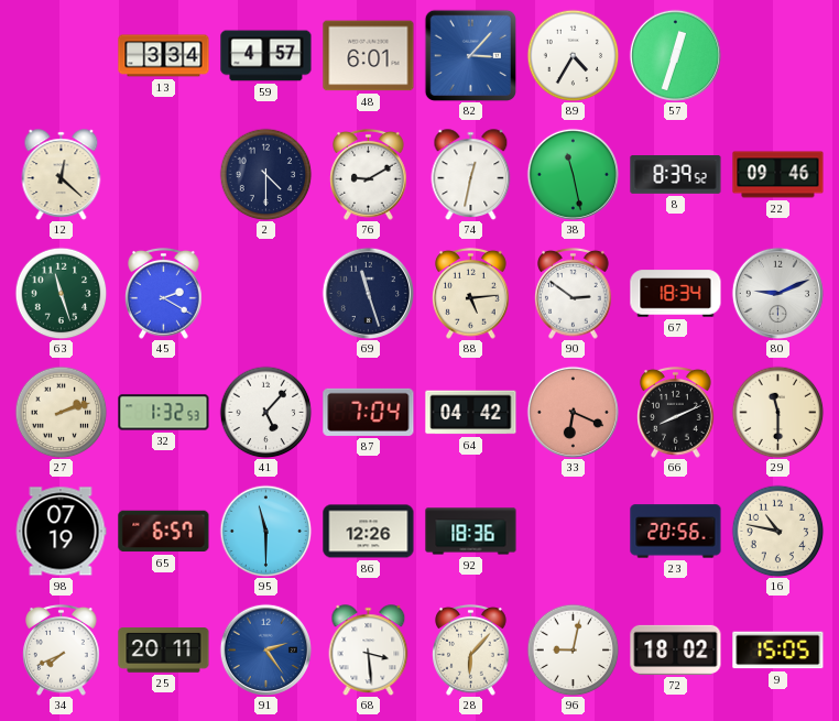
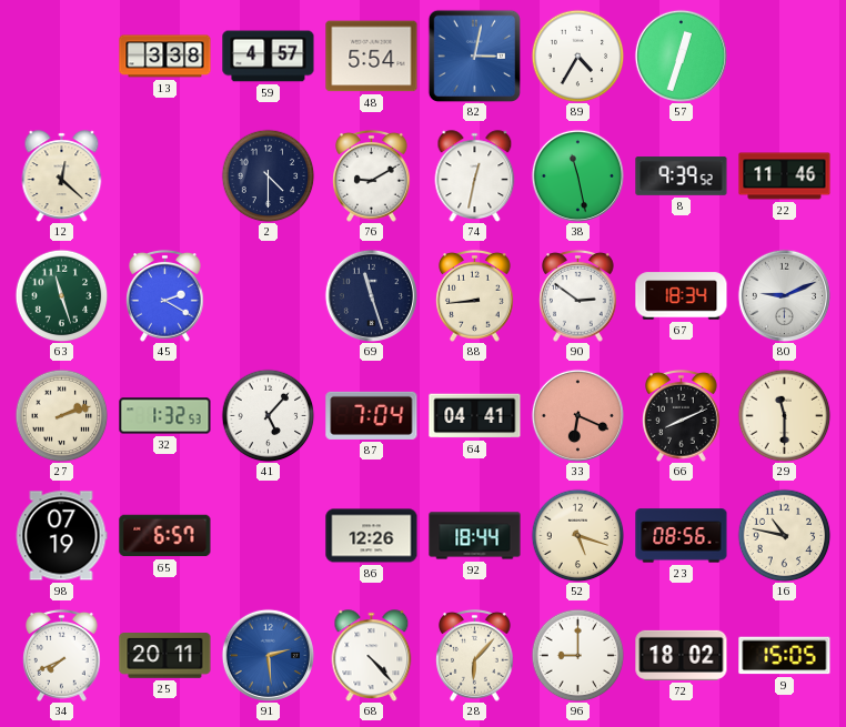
13: 3:34 -> 3:38 (165, 57)
48: 6:01 -> 5:54 (372, 57)
82: 3:07 -> 3:02 (474, 55)
8: 8:39 -> 9:39 (682, 176)
22: 09:46 -> 11:46 (785, 176)
88: 5:14 -> 8:44 (475, 295)
64: 04:42 -> 04:41 (475, 416)
95: 11:30 -> none (265, 531)
92: 18:36 -> 18:44 (475, 536)
52: none -> 5:18 (577, 535)
23: 20:56 -> 08:56 (682, 536)
91: 2:24 -> 2:29 (268, 655)
68: 3:29 -> 4:23 (372, 656)
96: 9:02 -> 9:00 (577, 655)
